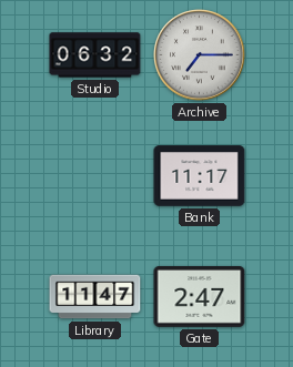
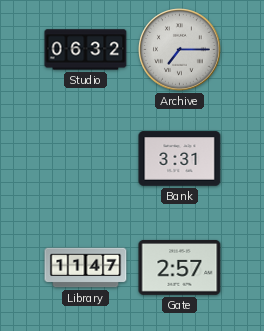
Bank: 11:17 -> 3:31 (180, 159)
Gate: 2:47 -> 2:57 (180, 268)
